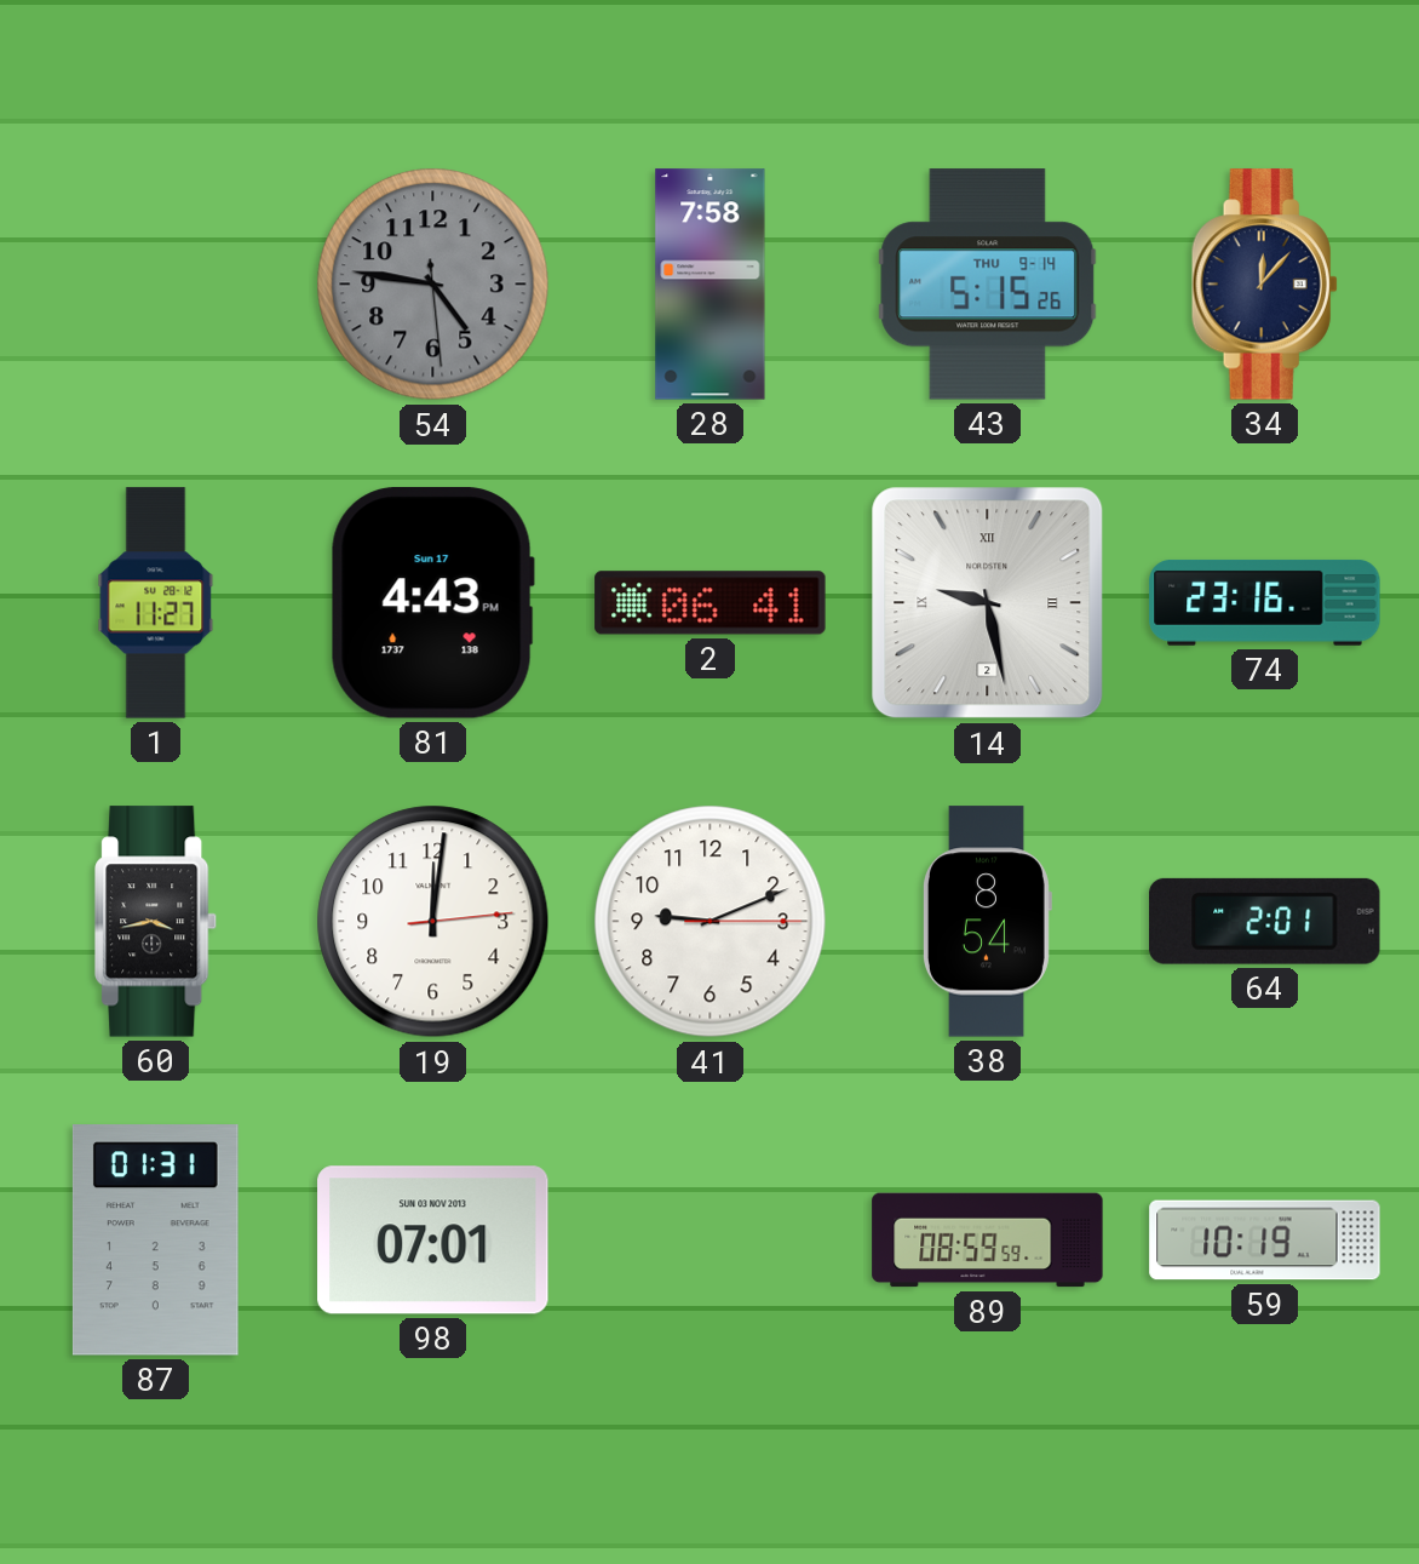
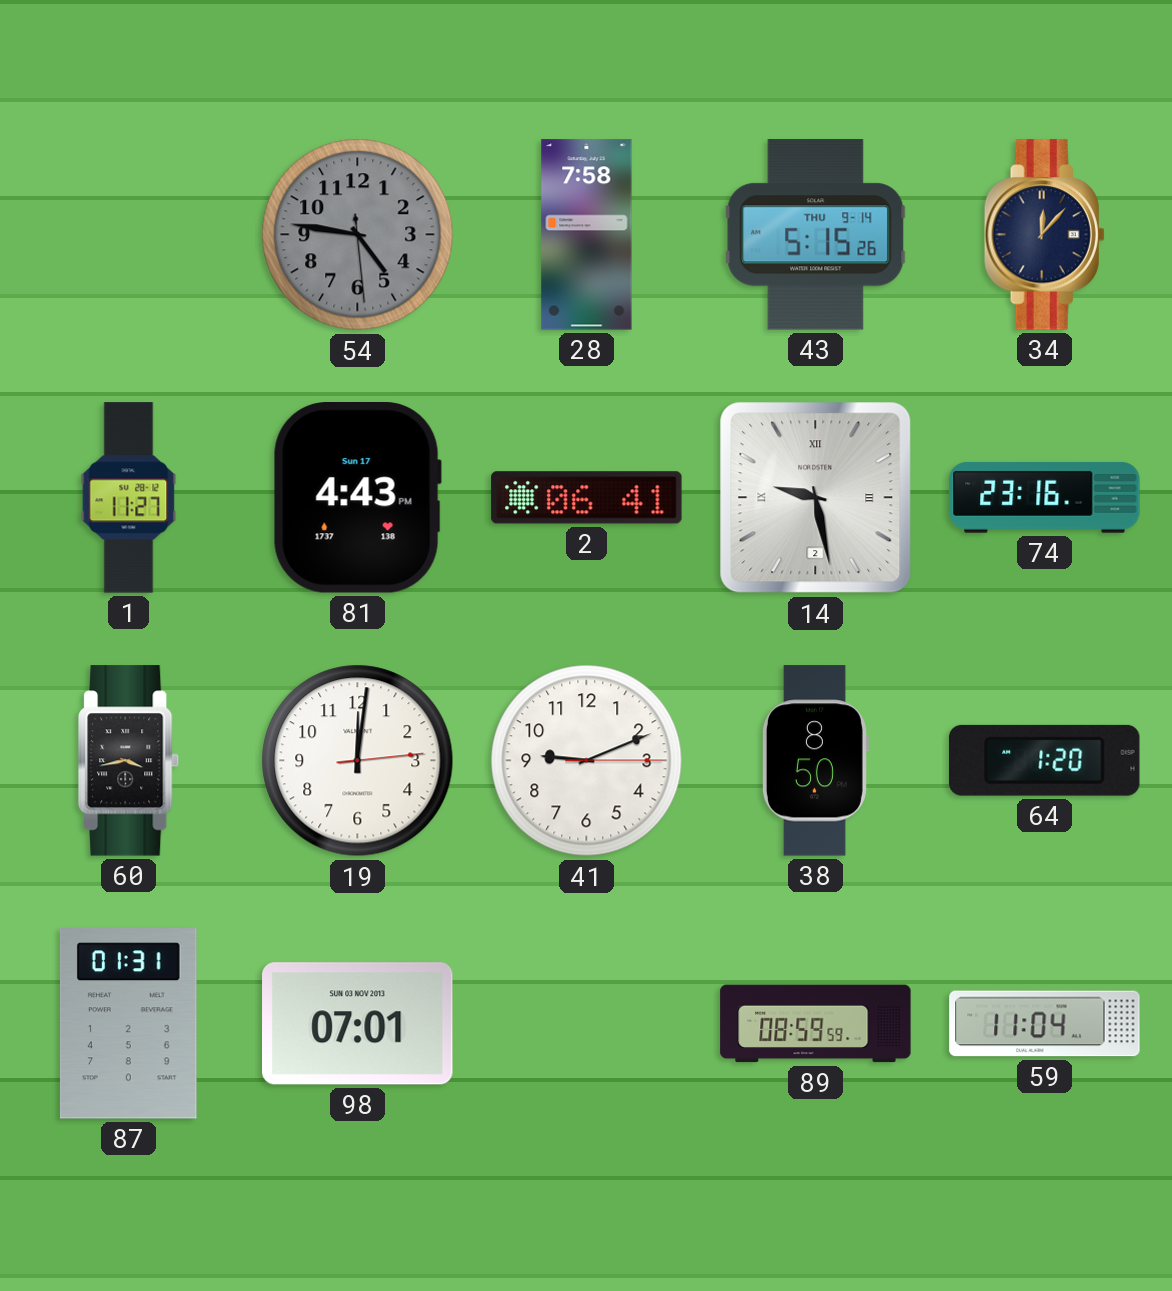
38: 8:54 -> 8:50 (815, 761)
64: 2:01 -> 1:20 (1045, 760)
59: 10:19 -> 11:04 (1045, 1024)
